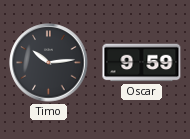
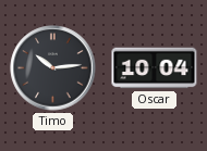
Oscar: 9:59 -> 10:04 (155, 68)
